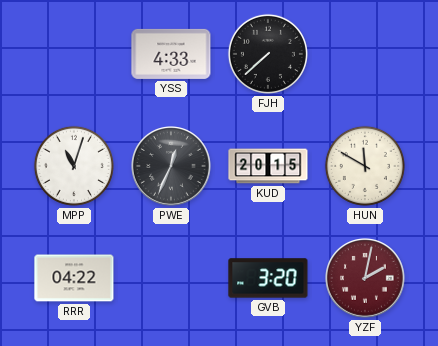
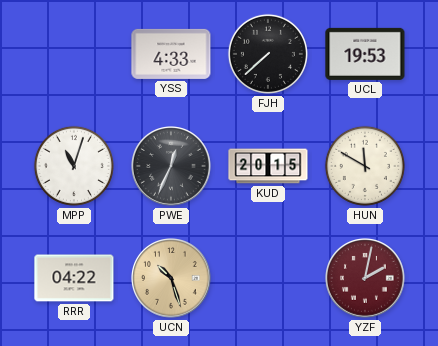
UCL: none -> 19:53 (365, 54)
UCN: none -> 10:27 (172, 279)
GVB: 3:20 -> none (268, 278)
